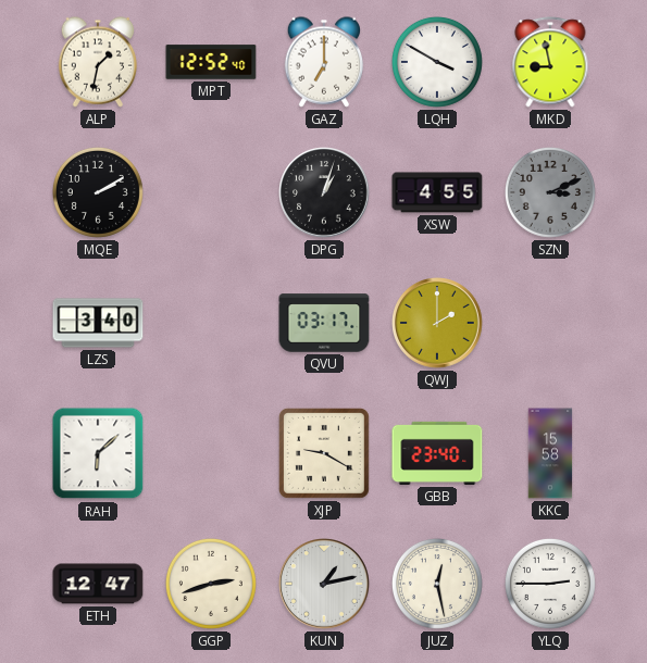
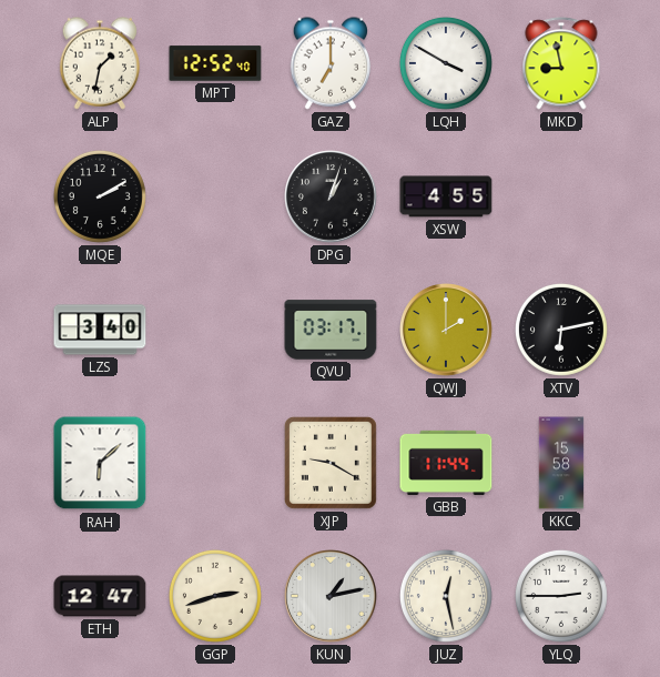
SZN: 3:11 -> none (550, 192)
XTV: none -> 6:13 (561, 330)
GBB: 23:40 -> 11:44 (446, 463)
